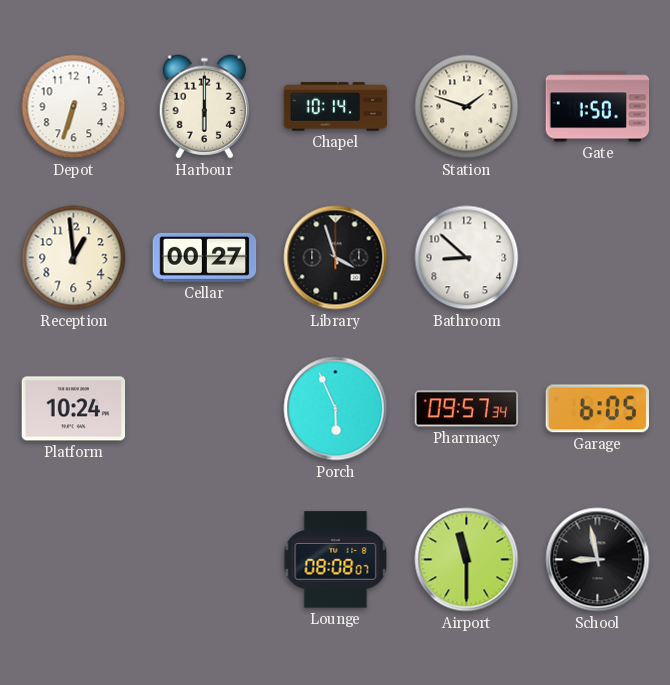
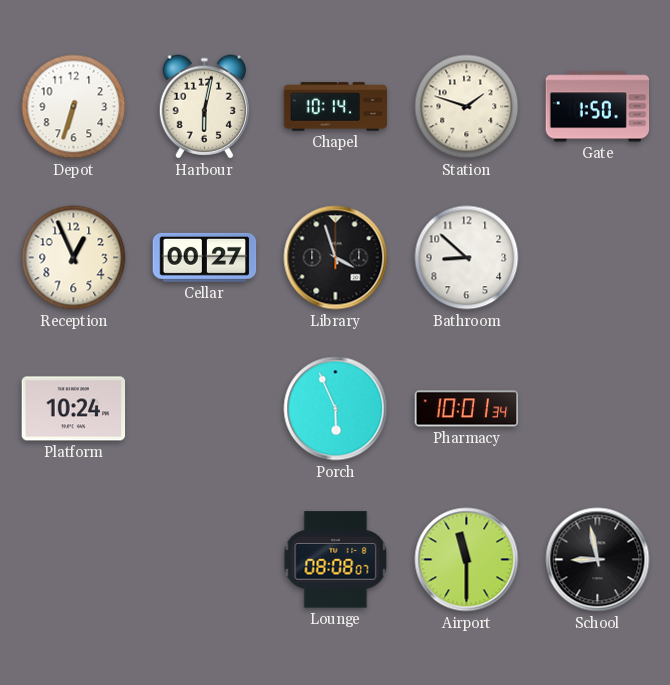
Harbour: 6:00 -> 6:02 (204, 107)
Reception: 12:59 -> 12:56 (74, 258)
Pharmacy: 09:57 -> 10:01 (467, 409)
Garage: 6:05 -> none (597, 409)
